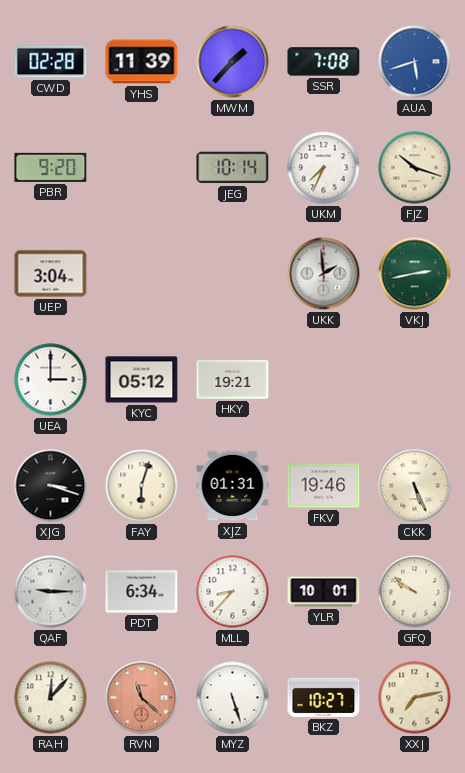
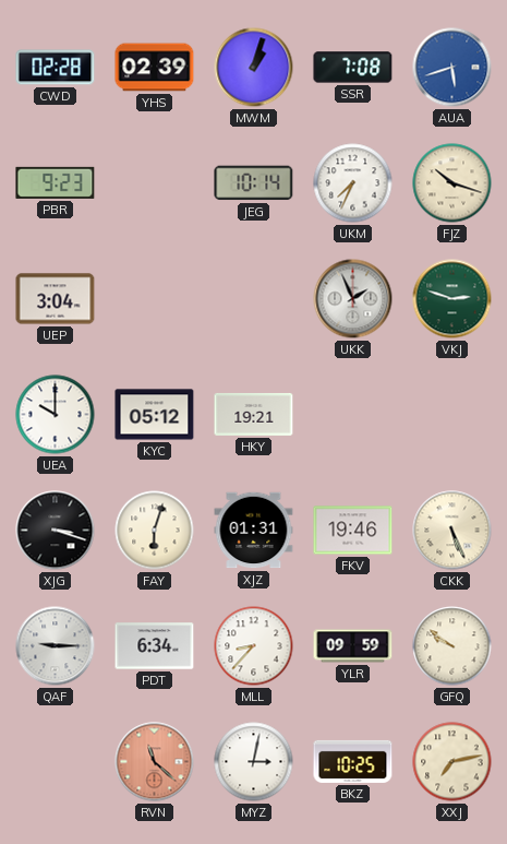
YHS: 11:39 -> 02:39 (155, 68)
MWM: 1:37 -> 1:03 (254, 68)
PBR: 9:20 -> 9:23 (56, 182)
UKK: 1:59 -> 1:56 (353, 299)
VKJ: 2:43 -> 2:48 (452, 299)
UEA: 3:00 -> 10:00 (56, 415)
YLR: 10:01 -> 09:59 (353, 646)
RAH: 12:07 -> none (51, 698)
MYZ: 5:27 -> 3:02 (254, 762)
BKZ: 10:27 -> 10:25 (353, 761)
